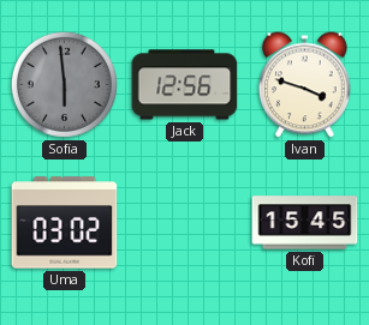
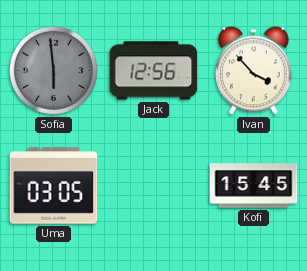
Ivan: 3:48 -> 3:53 (254, 71)
Uma: 03:02 -> 03:05 (54, 186)
